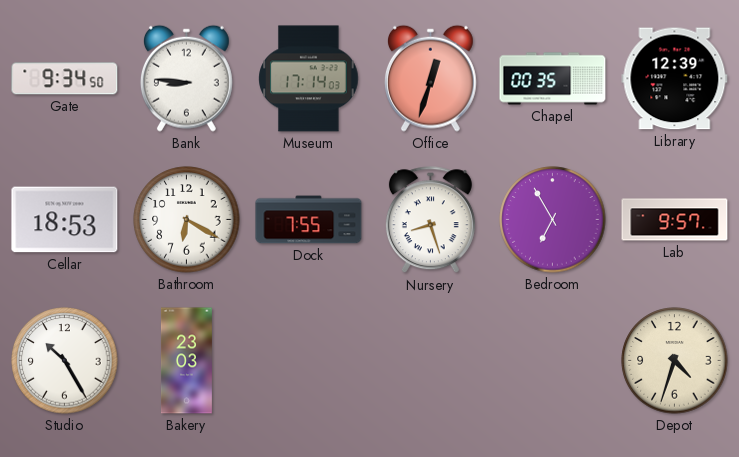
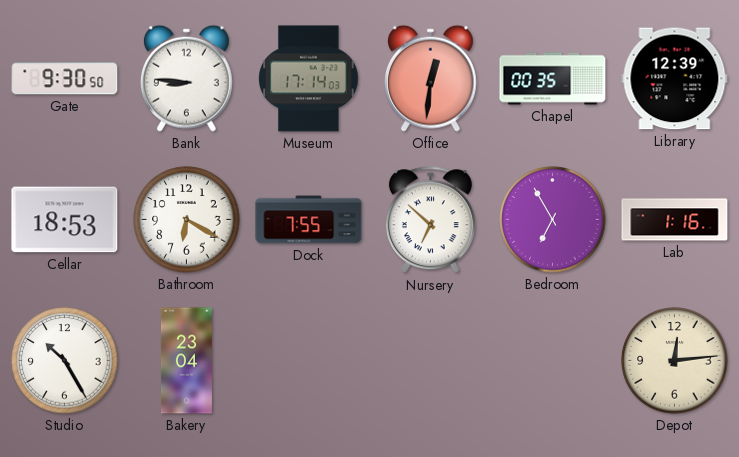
Gate: 9:34 -> 9:30 (65, 79)
Office: 12:33 -> 12:31 (430, 78)
Nursery: 8:27 -> 6:52 (430, 220)
Lab: 9:57 -> 1:16 (675, 220)
Bakery: 23:03 -> 23:04 (186, 361)
Depot: 4:33 -> 12:14 (675, 361)
